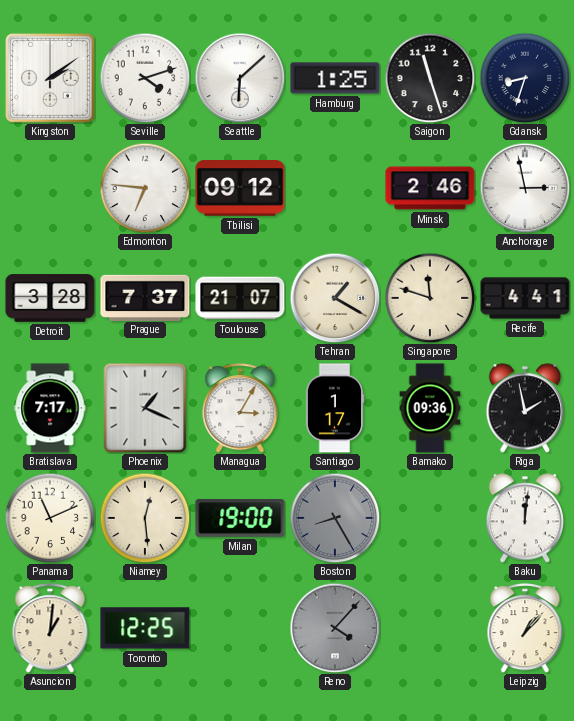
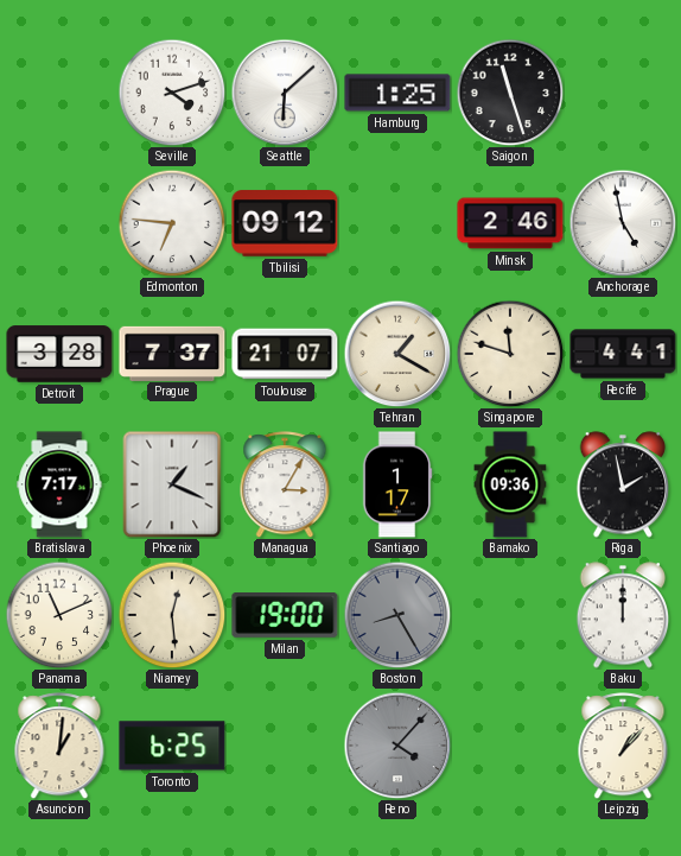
Kingston: 2:09 -> none (50, 78)
Gdansk: 8:33 -> none (525, 78)
Anchorage: 2:58 -> 4:58 (623, 223)
Baku: 12:01 -> 12:00 (623, 615)
Toronto: 12:25 -> 6:25 (172, 746)
